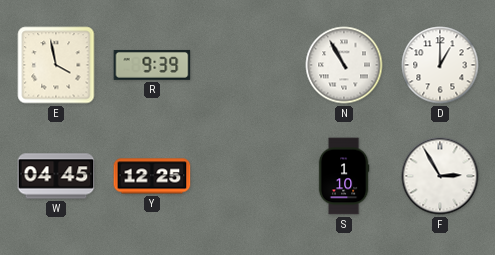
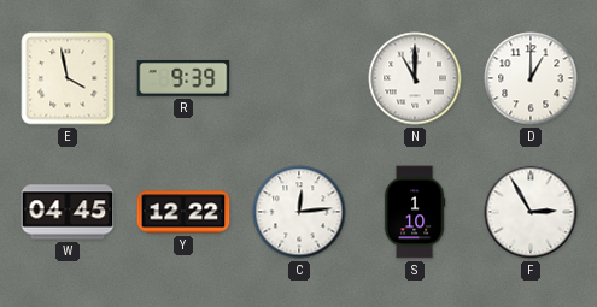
N: 10:55 -> 11:00 (415, 78)
Y: 12:25 -> 12:22 (183, 212)
C: none -> 12:14 (299, 212)
